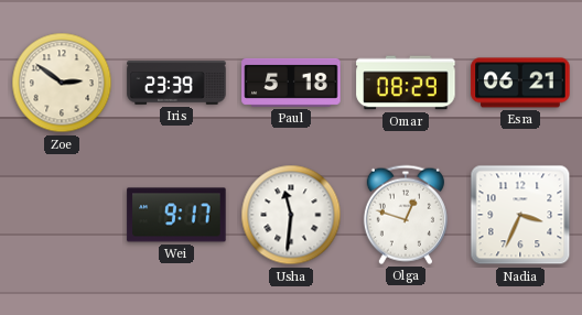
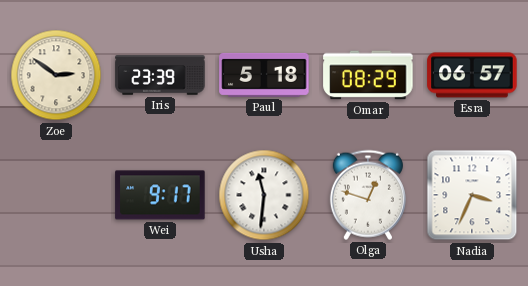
Esra: 06:21 -> 06:57 (472, 75)
